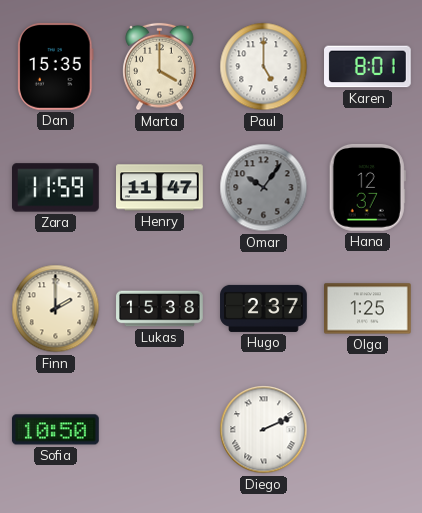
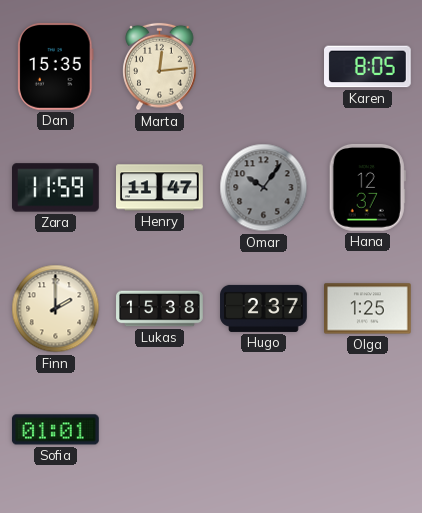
Marta: 4:00 -> 12:14 (160, 67)
Paul: 5:00 -> none (264, 67)
Karen: 8:01 -> 8:05 (368, 67)
Sofia: 10:50 -> 01:01 (56, 430)
Diego: 2:11 -> none (264, 430)
